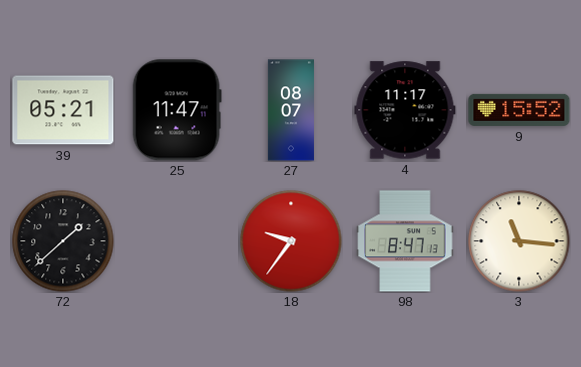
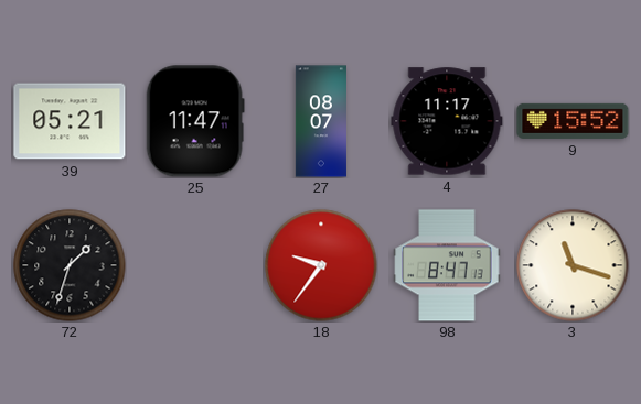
72: 1:38 -> 1:33 (70, 265)
3: 11:16 -> 11:18 (573, 265)
